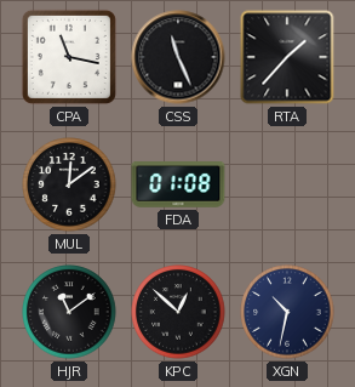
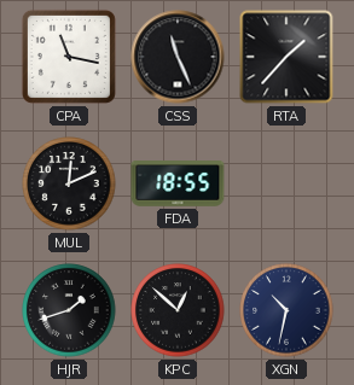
MUL: 12:09 -> 12:11 (69, 183)
FDA: 01:08 -> 18:55 (178, 185)
HJR: 11:09 -> 1:42 (69, 310)
